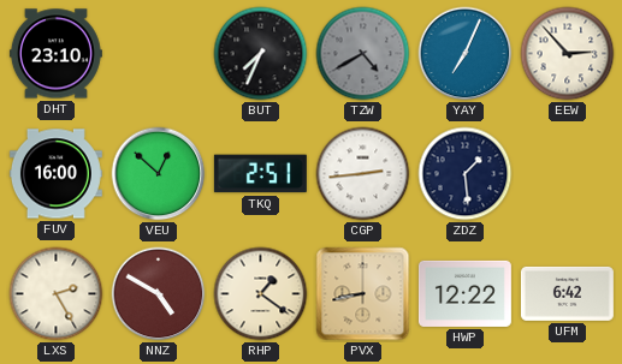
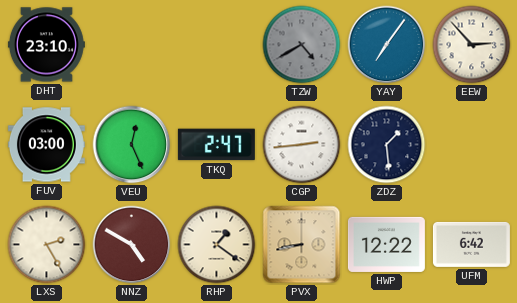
BUT: 7:34 -> none (261, 54)
YAY: 7:04 -> 7:06 (387, 45)
FUV: 16:00 -> 03:00 (46, 145)
VEU: 12:52 -> 12:26 (132, 145)
TKQ: 2:51 -> 2:47 (216, 145)
